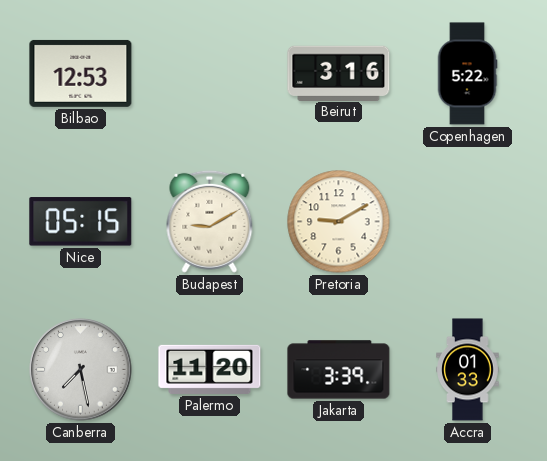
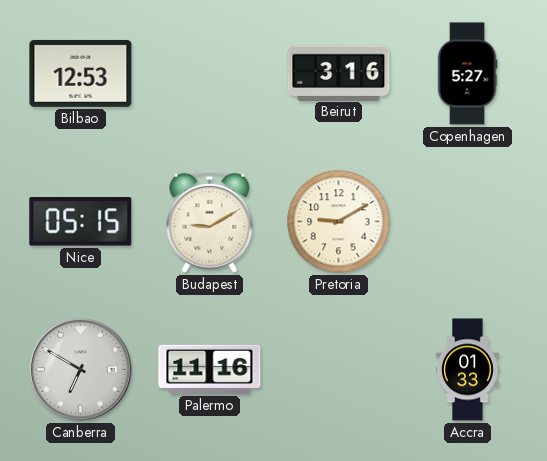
Copenhagen: 5:22 -> 5:27 (467, 74)
Canberra: 7:28 -> 6:50 (81, 370)
Palermo: 11:20 -> 11:16 (210, 369)
Jakarta: 3:39 -> none (339, 370)
